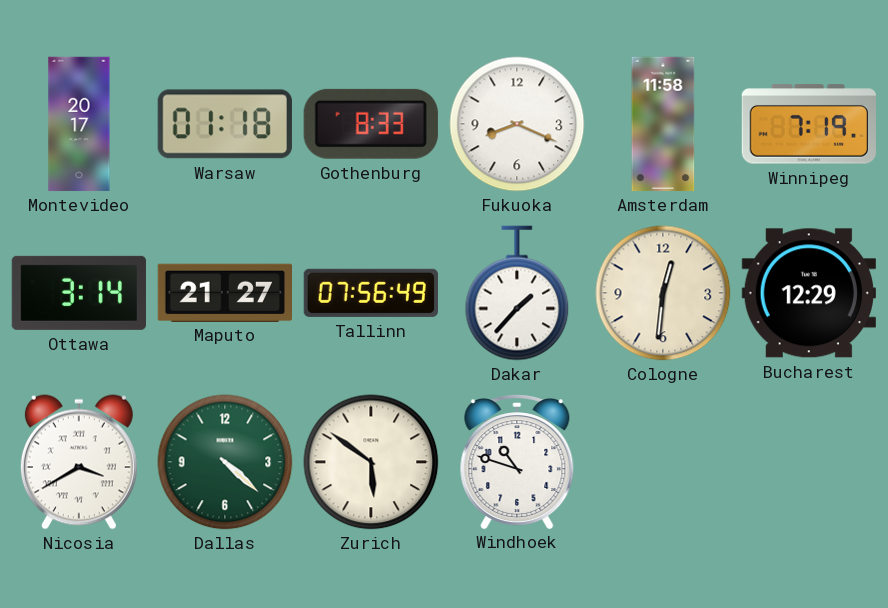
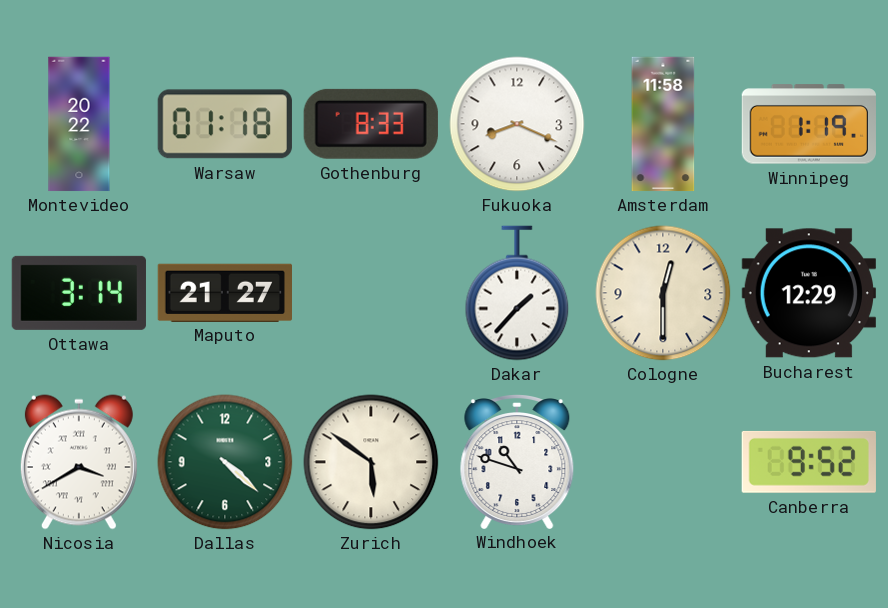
Montevideo: 20:17 -> 20:22 (79, 124)
Winnipeg: 7:19 -> 1:19 (809, 124)
Tallinn: 07:56 -> none (371, 293)
Cologne: 12:31 -> 12:30 (663, 293)
Canberra: none -> 9:52 (809, 462)
